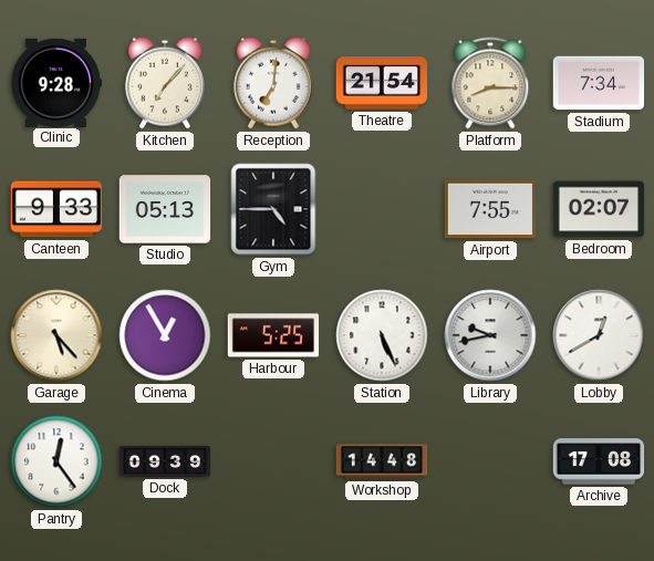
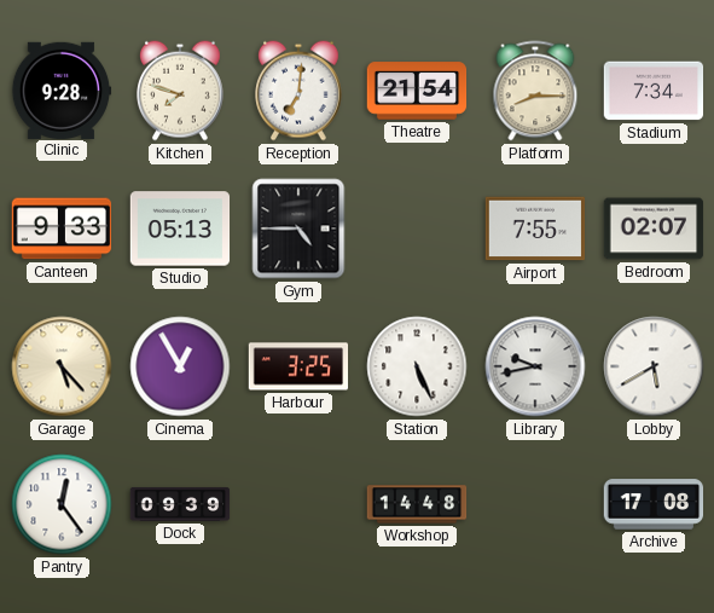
Kitchen: 7:07 -> 7:48 (181, 91)
Harbour: 5:25 -> 3:25 (298, 366)
Lobby: 12:40 -> 5:40 (654, 366)
